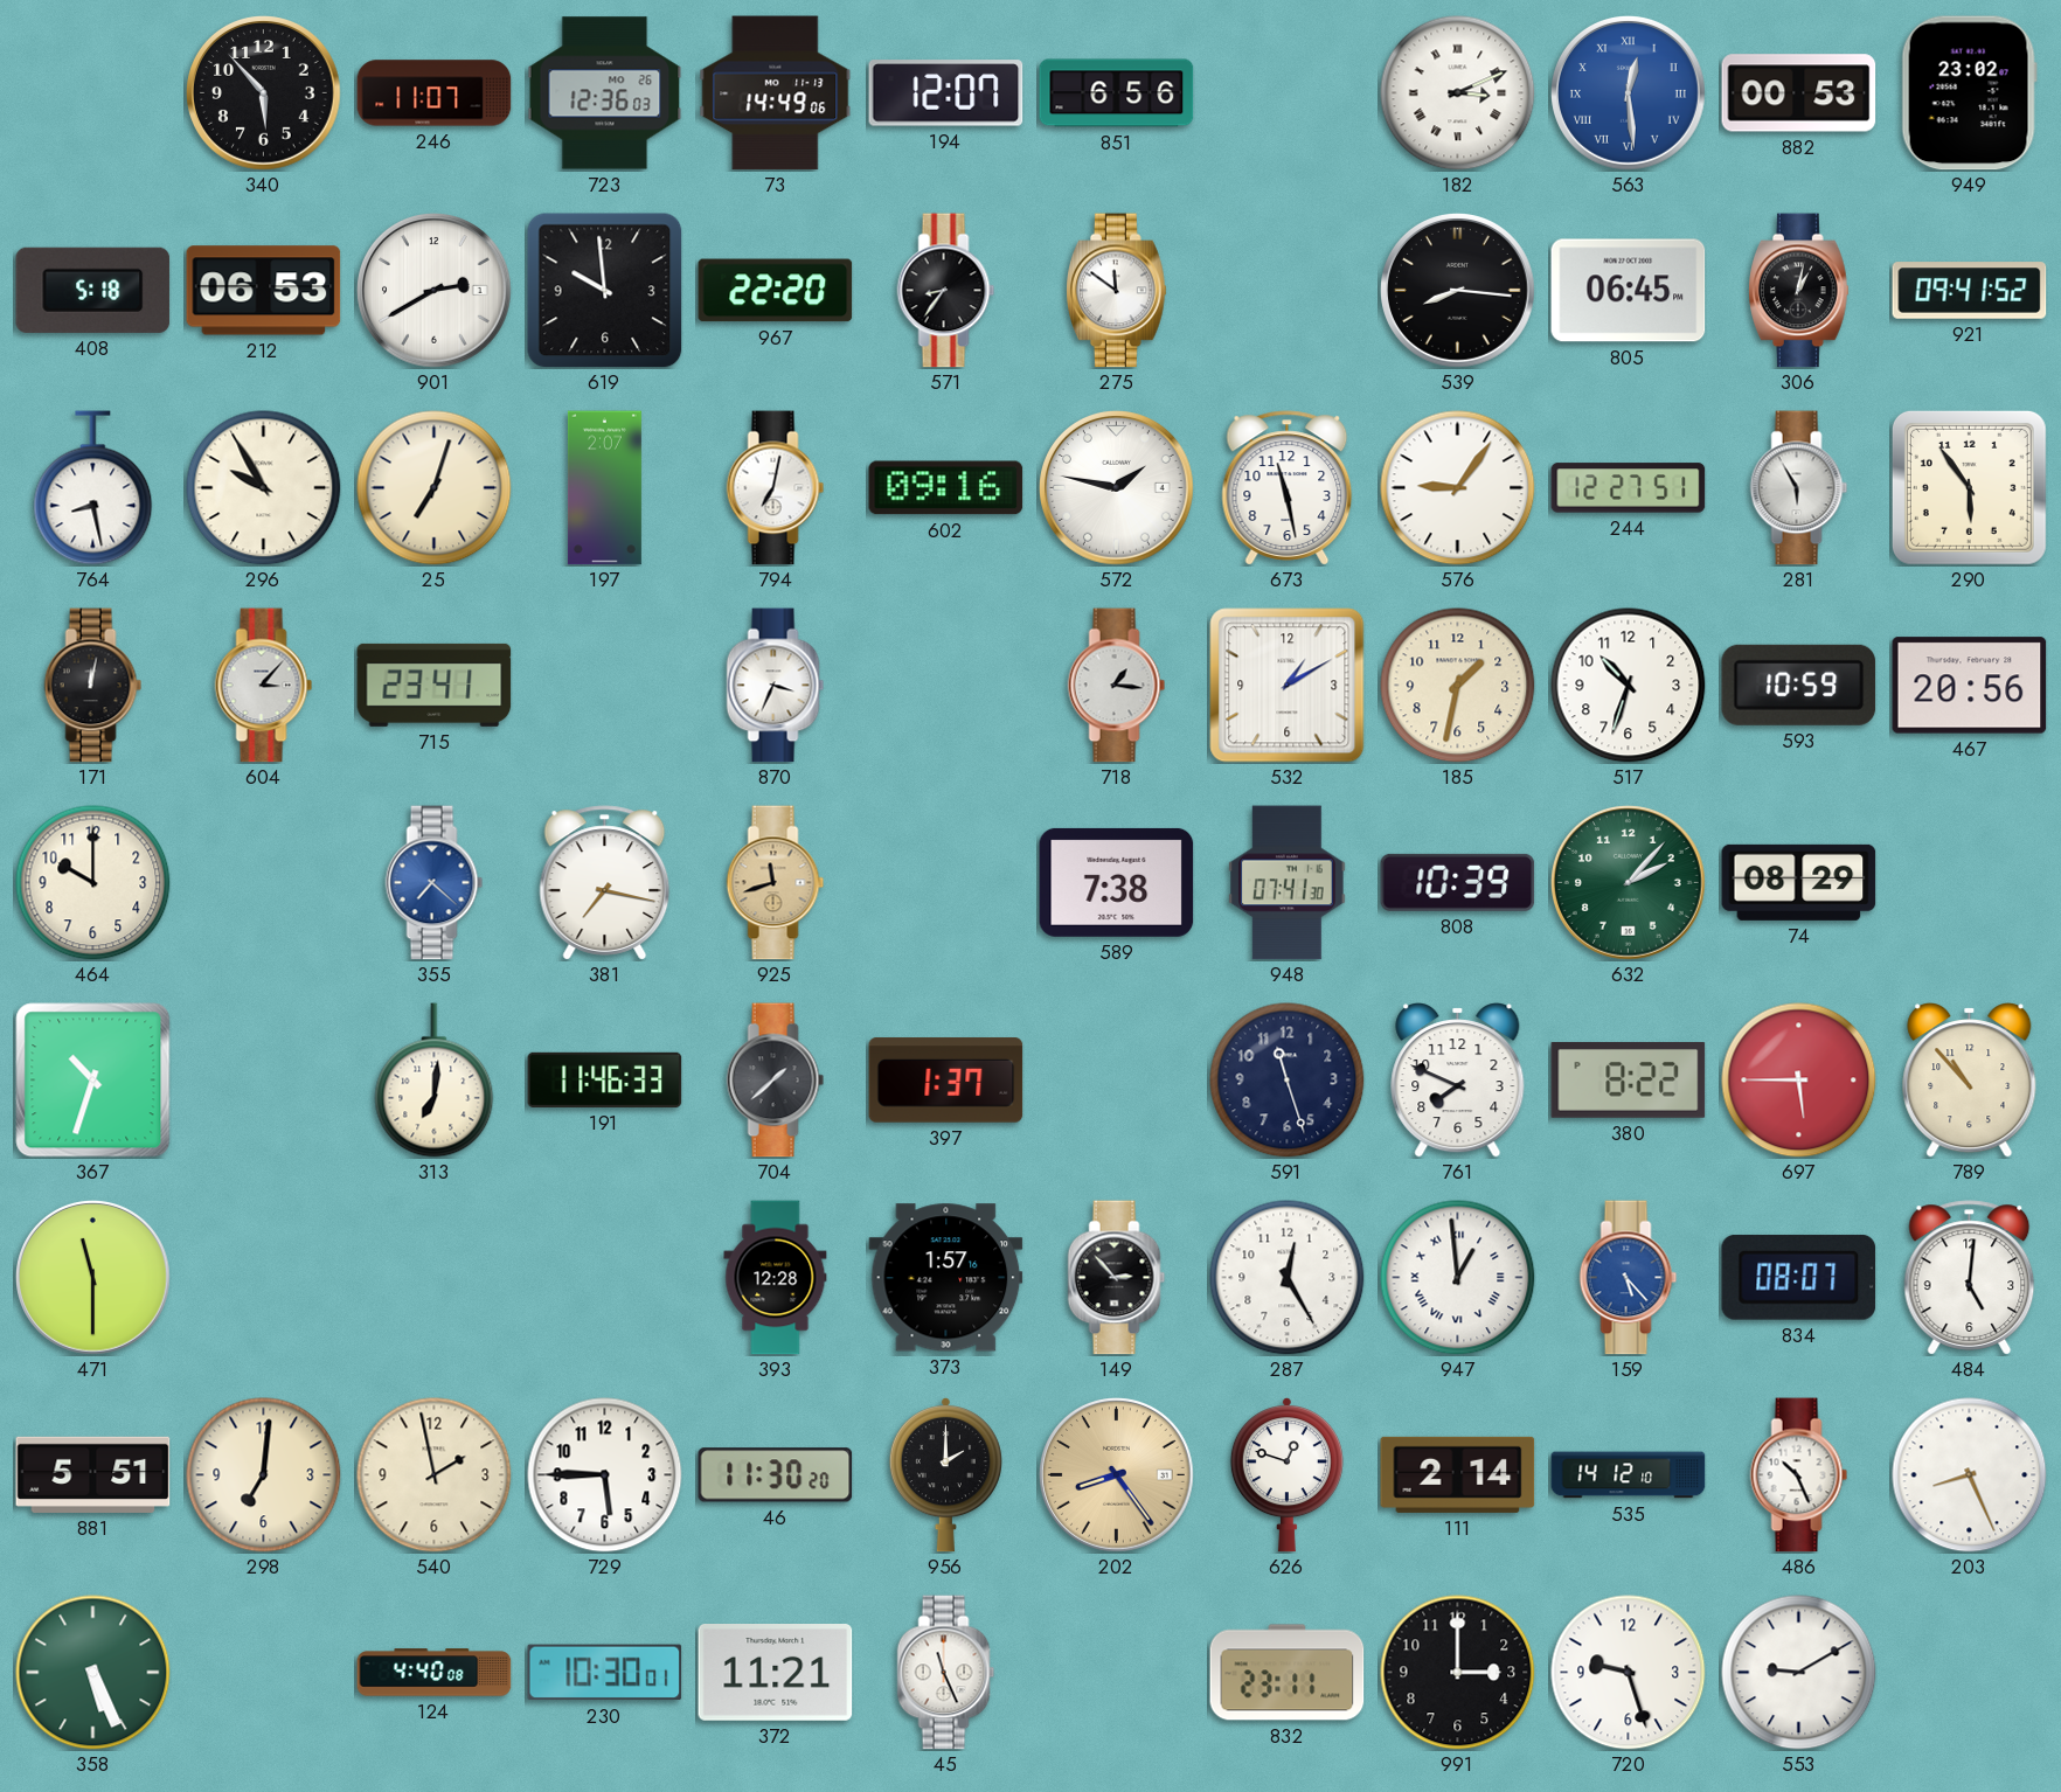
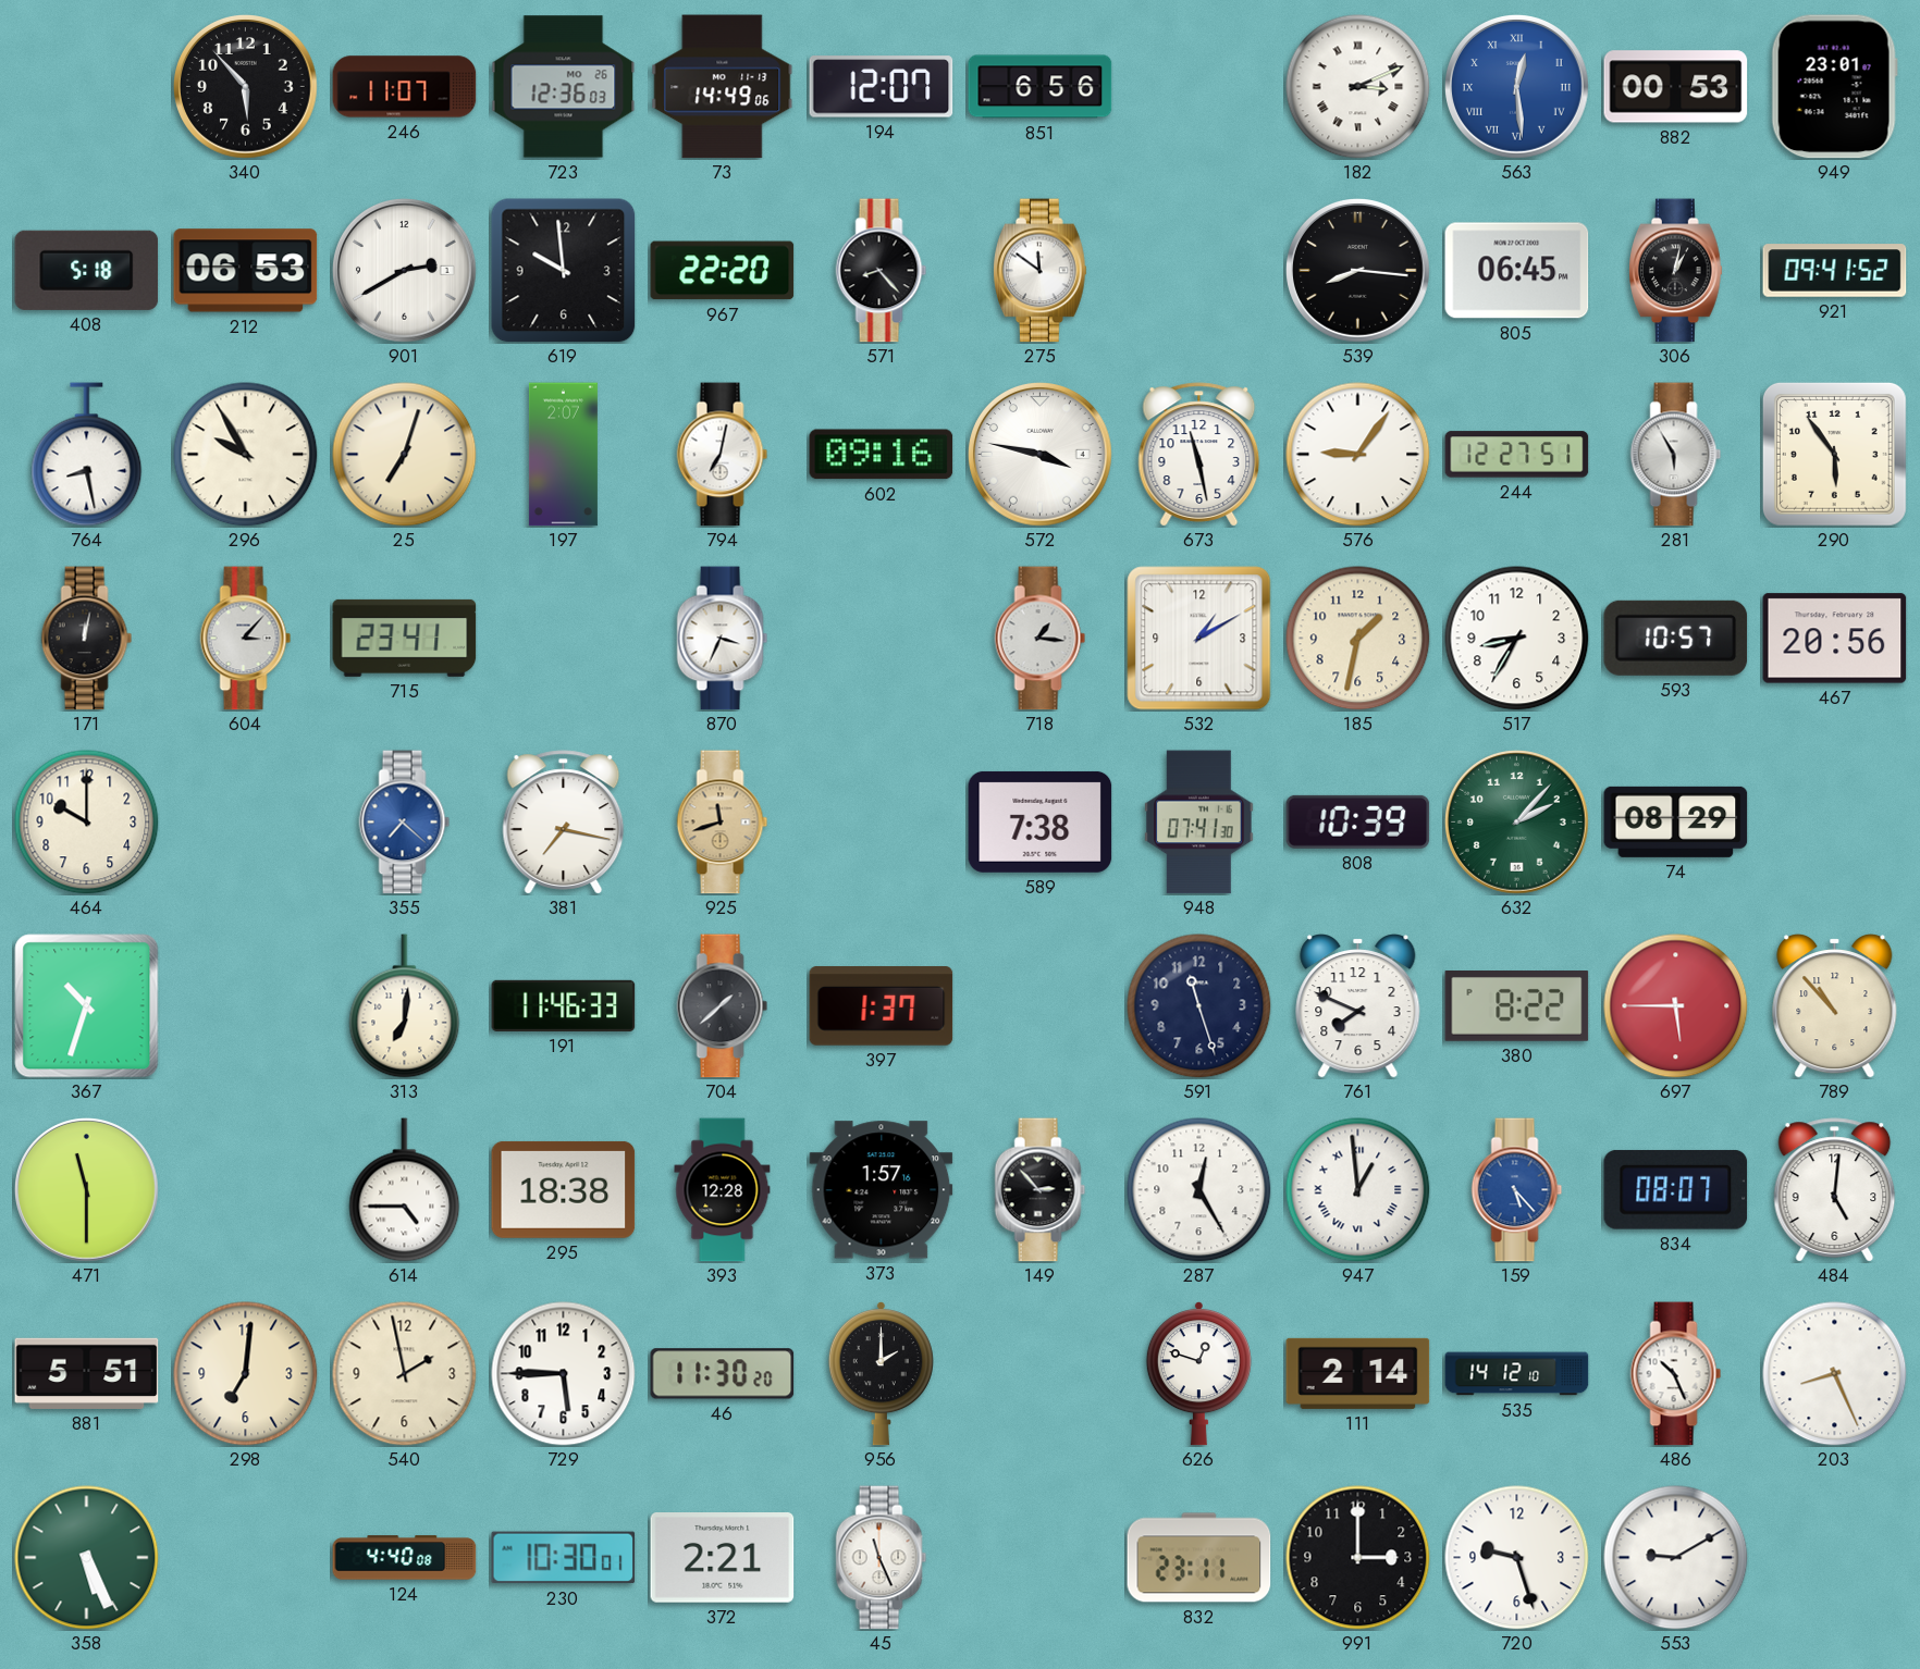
949: 23:02 -> 23:01 (1834, 87)
571: 8:36 -> 8:23 (882, 271)
572: 1:47 -> 3:47 (1041, 455)
517: 10:33 -> 8:35 (1517, 639)
593: 10:59 -> 10:57 (1676, 638)
614: none -> 4:45 (405, 1190)
295: none -> 18:38 (564, 1189)
202: 8:24 -> none (1117, 1475)
372: 11:21 -> 2:21 (723, 1558)
